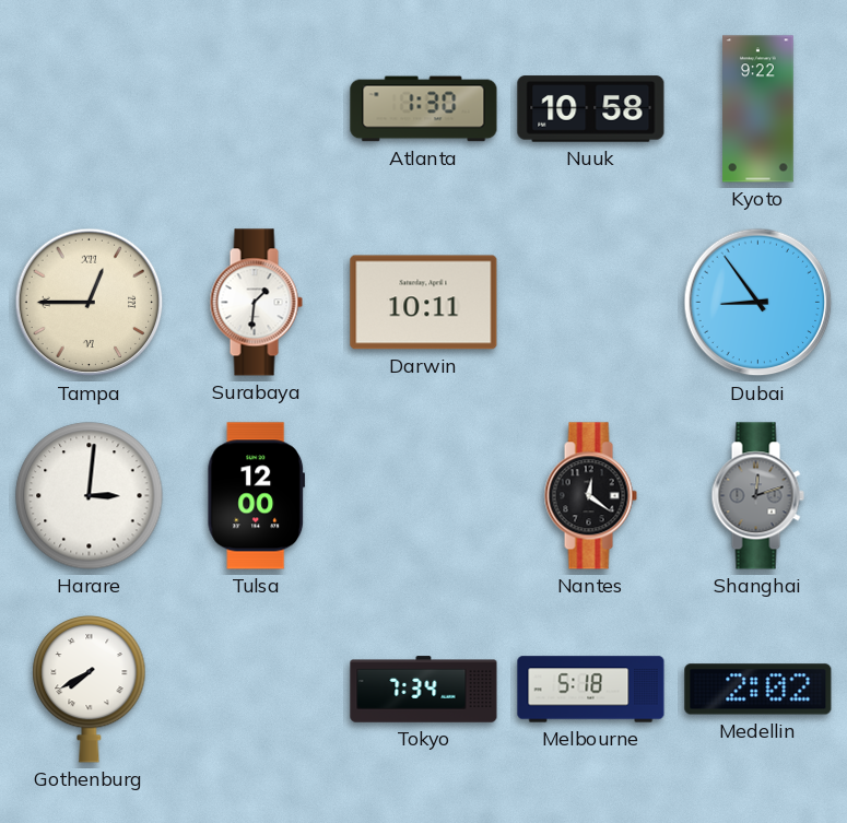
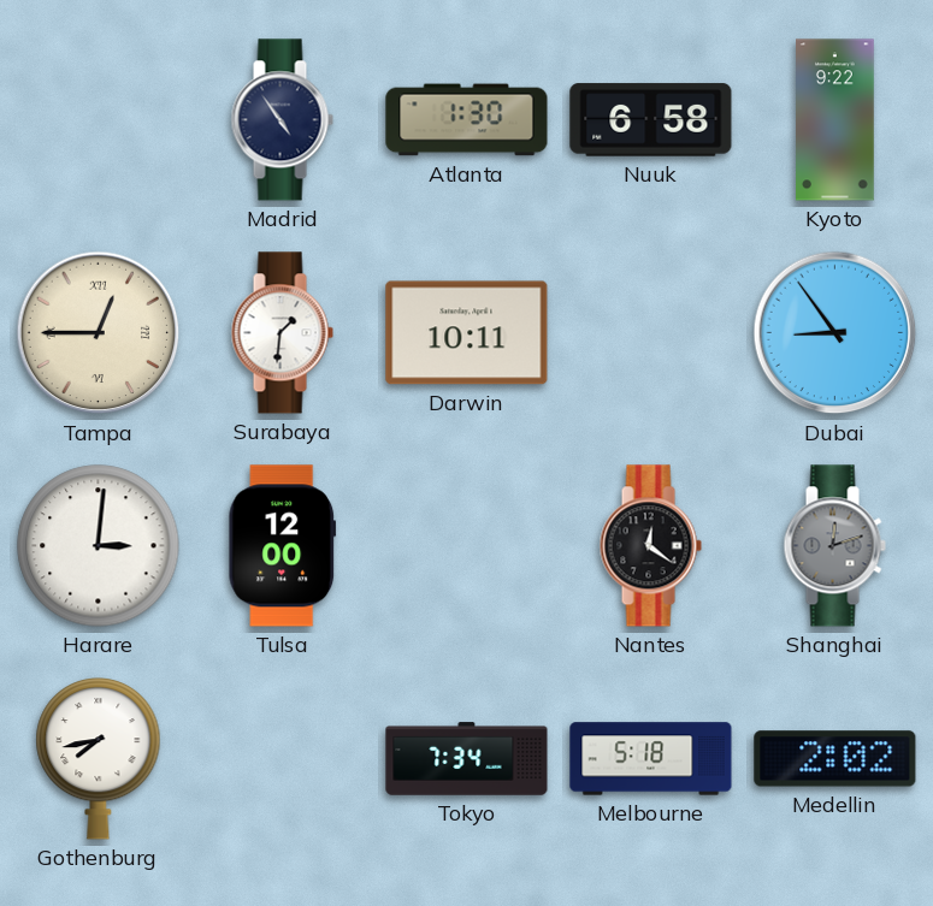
Madrid: none -> 4:54 (282, 120)
Nuuk: 10:58 -> 6:58 (651, 120)
Gothenburg: 7:40 -> 7:43 (99, 758)
